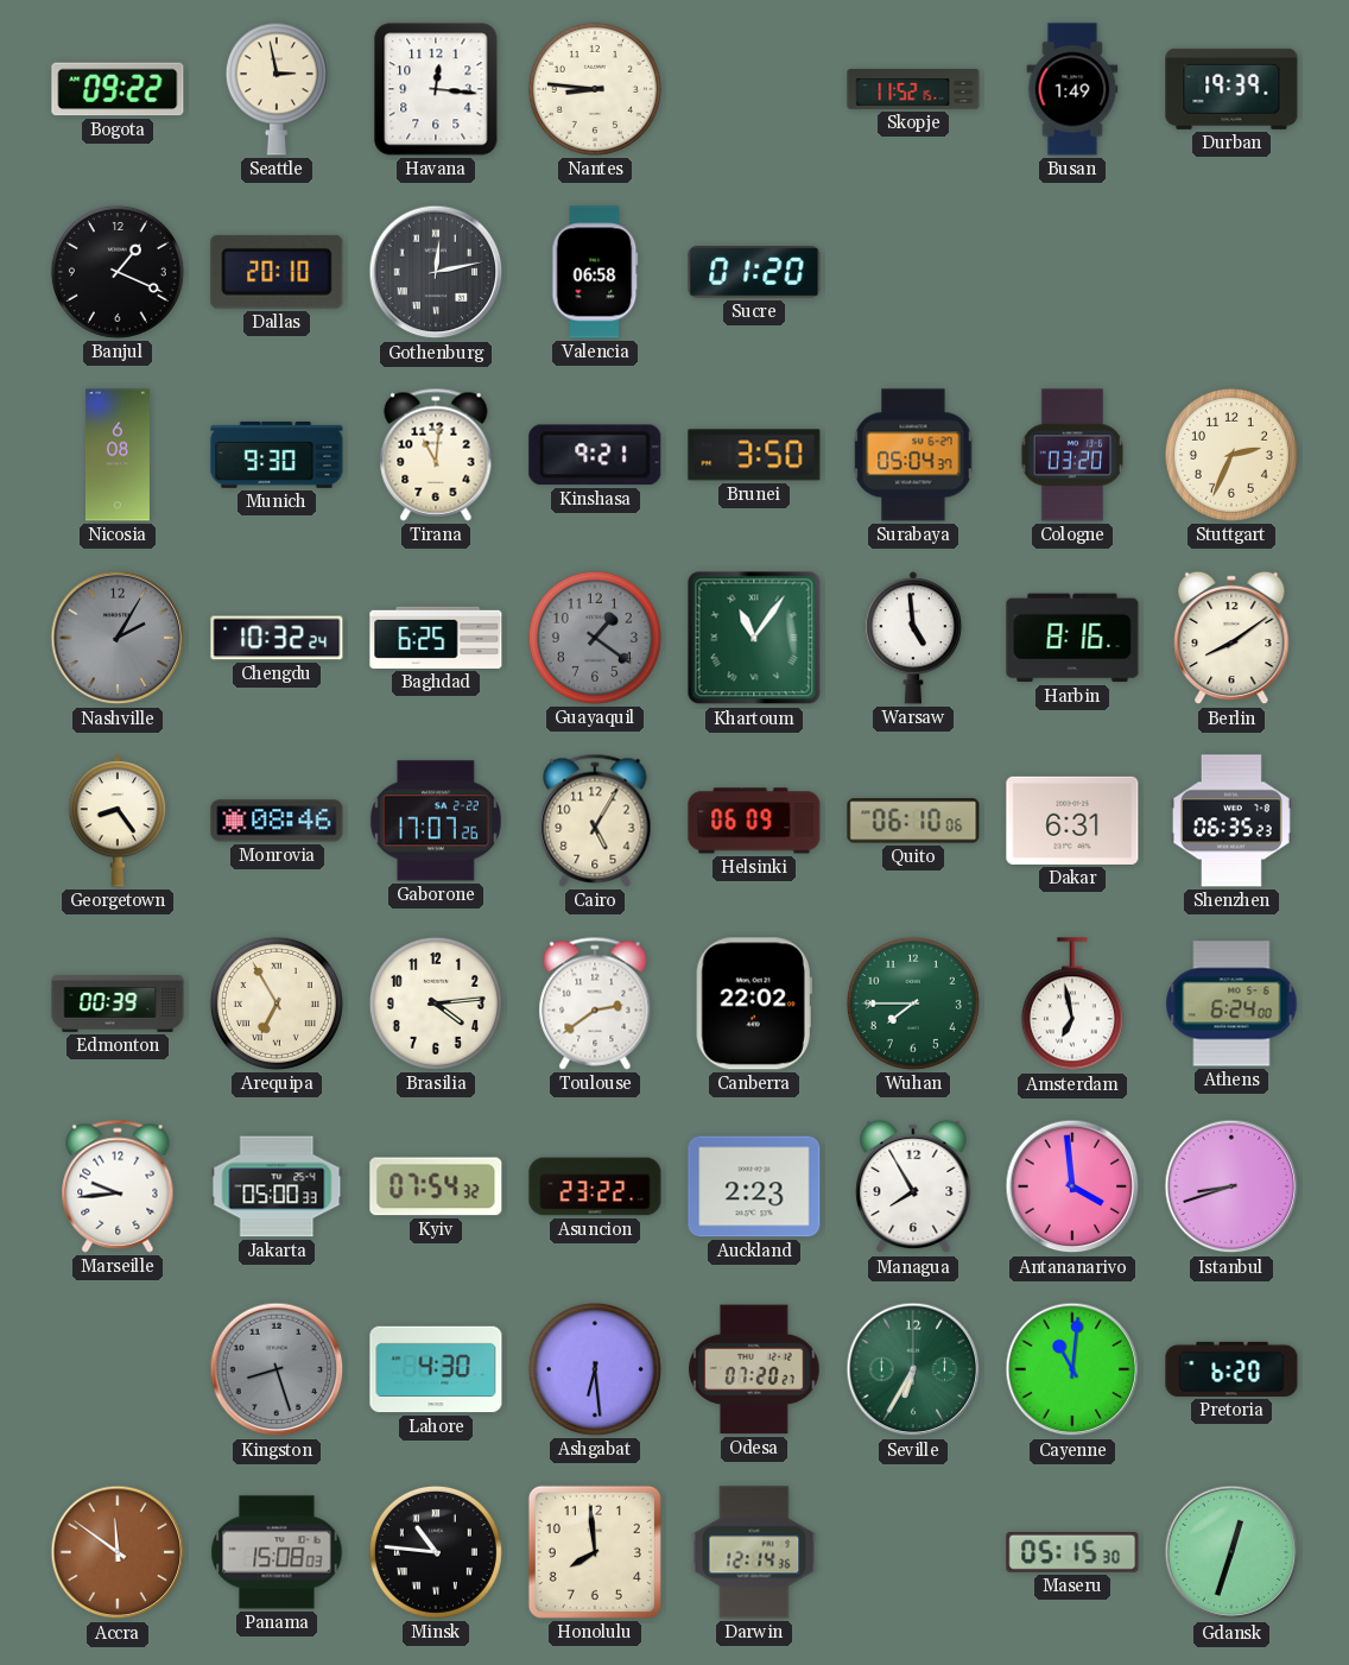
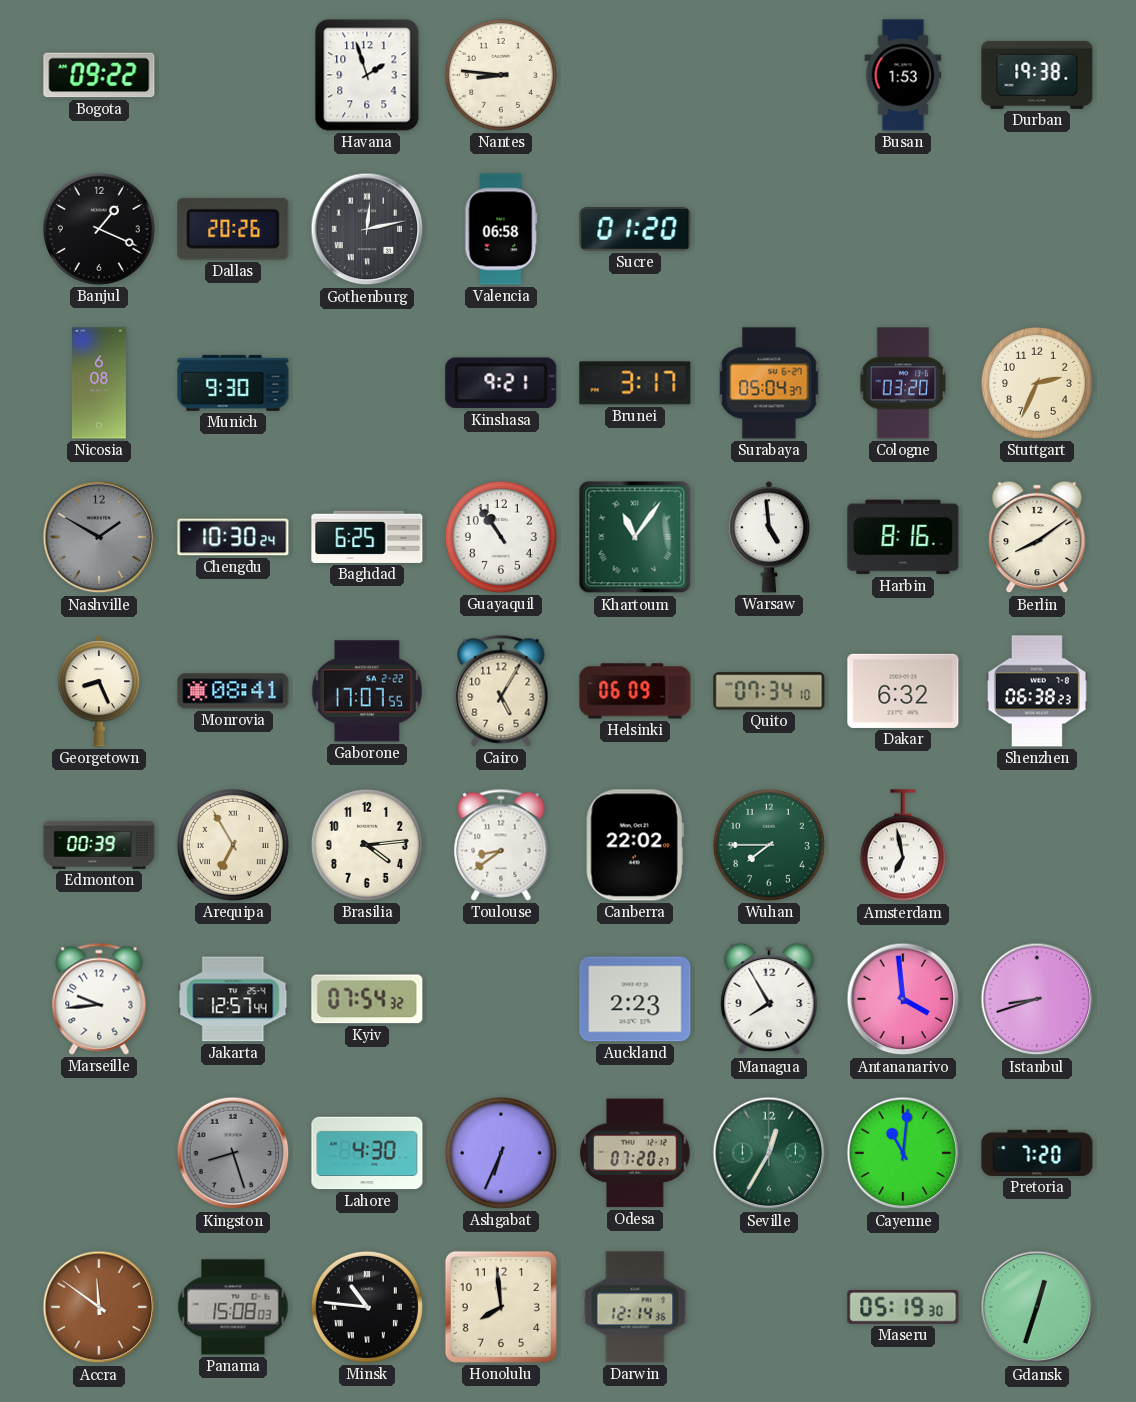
Seattle: 2:58 -> none (277, 89)
Havana: 12:16 -> 1:57 (367, 75)
Skopje: 11:52 -> none (913, 89)
Busan: 1:49 -> 1:53 (903, 75)
Durban: 19:39 -> 19:38 (1037, 75)
Dallas: 20:10 -> 20:26 (233, 229)
Tirana: 11:01 -> none (436, 455)
Brunei: 3:50 -> 3:17 (635, 383)
Nashville: 2:05 -> 1:50 (99, 537)
Chengdu: 10:32 -> 10:30 (233, 537)
Guayaquil: 1:21 -> 10:54 (501, 537)
Guayaquil dial: grey -> white (501, 537)
Georgetown: 8:24 -> 8:26 (99, 691)
Monrovia: 08:46 -> 08:41 (233, 691)
Gaborone: 17:07:26 -> 17:07:55 (367, 691)
Quito: 06:10 -> 07:34 (769, 691)
Dakar: 6:31 -> 6:32 (903, 691)
Shenzhen: 06:35 -> 06:38 (1037, 691)
Toulouse: 2:39 -> 8:39 (501, 845)
Athens: 6:24 -> none (1231, 1004)
Jakarta: 05:00 -> 12:57 (233, 999)
Asuncion: 23:22 -> none (595, 1186)
Ashgabat: 6:29 -> 6:34 (501, 1153)
Seville: 6:35 -> 12:35 (769, 1153)
Pretoria: 6:20 -> 7:20 (1037, 1153)
Maseru: 05:15 -> 05:19 (903, 1307)
